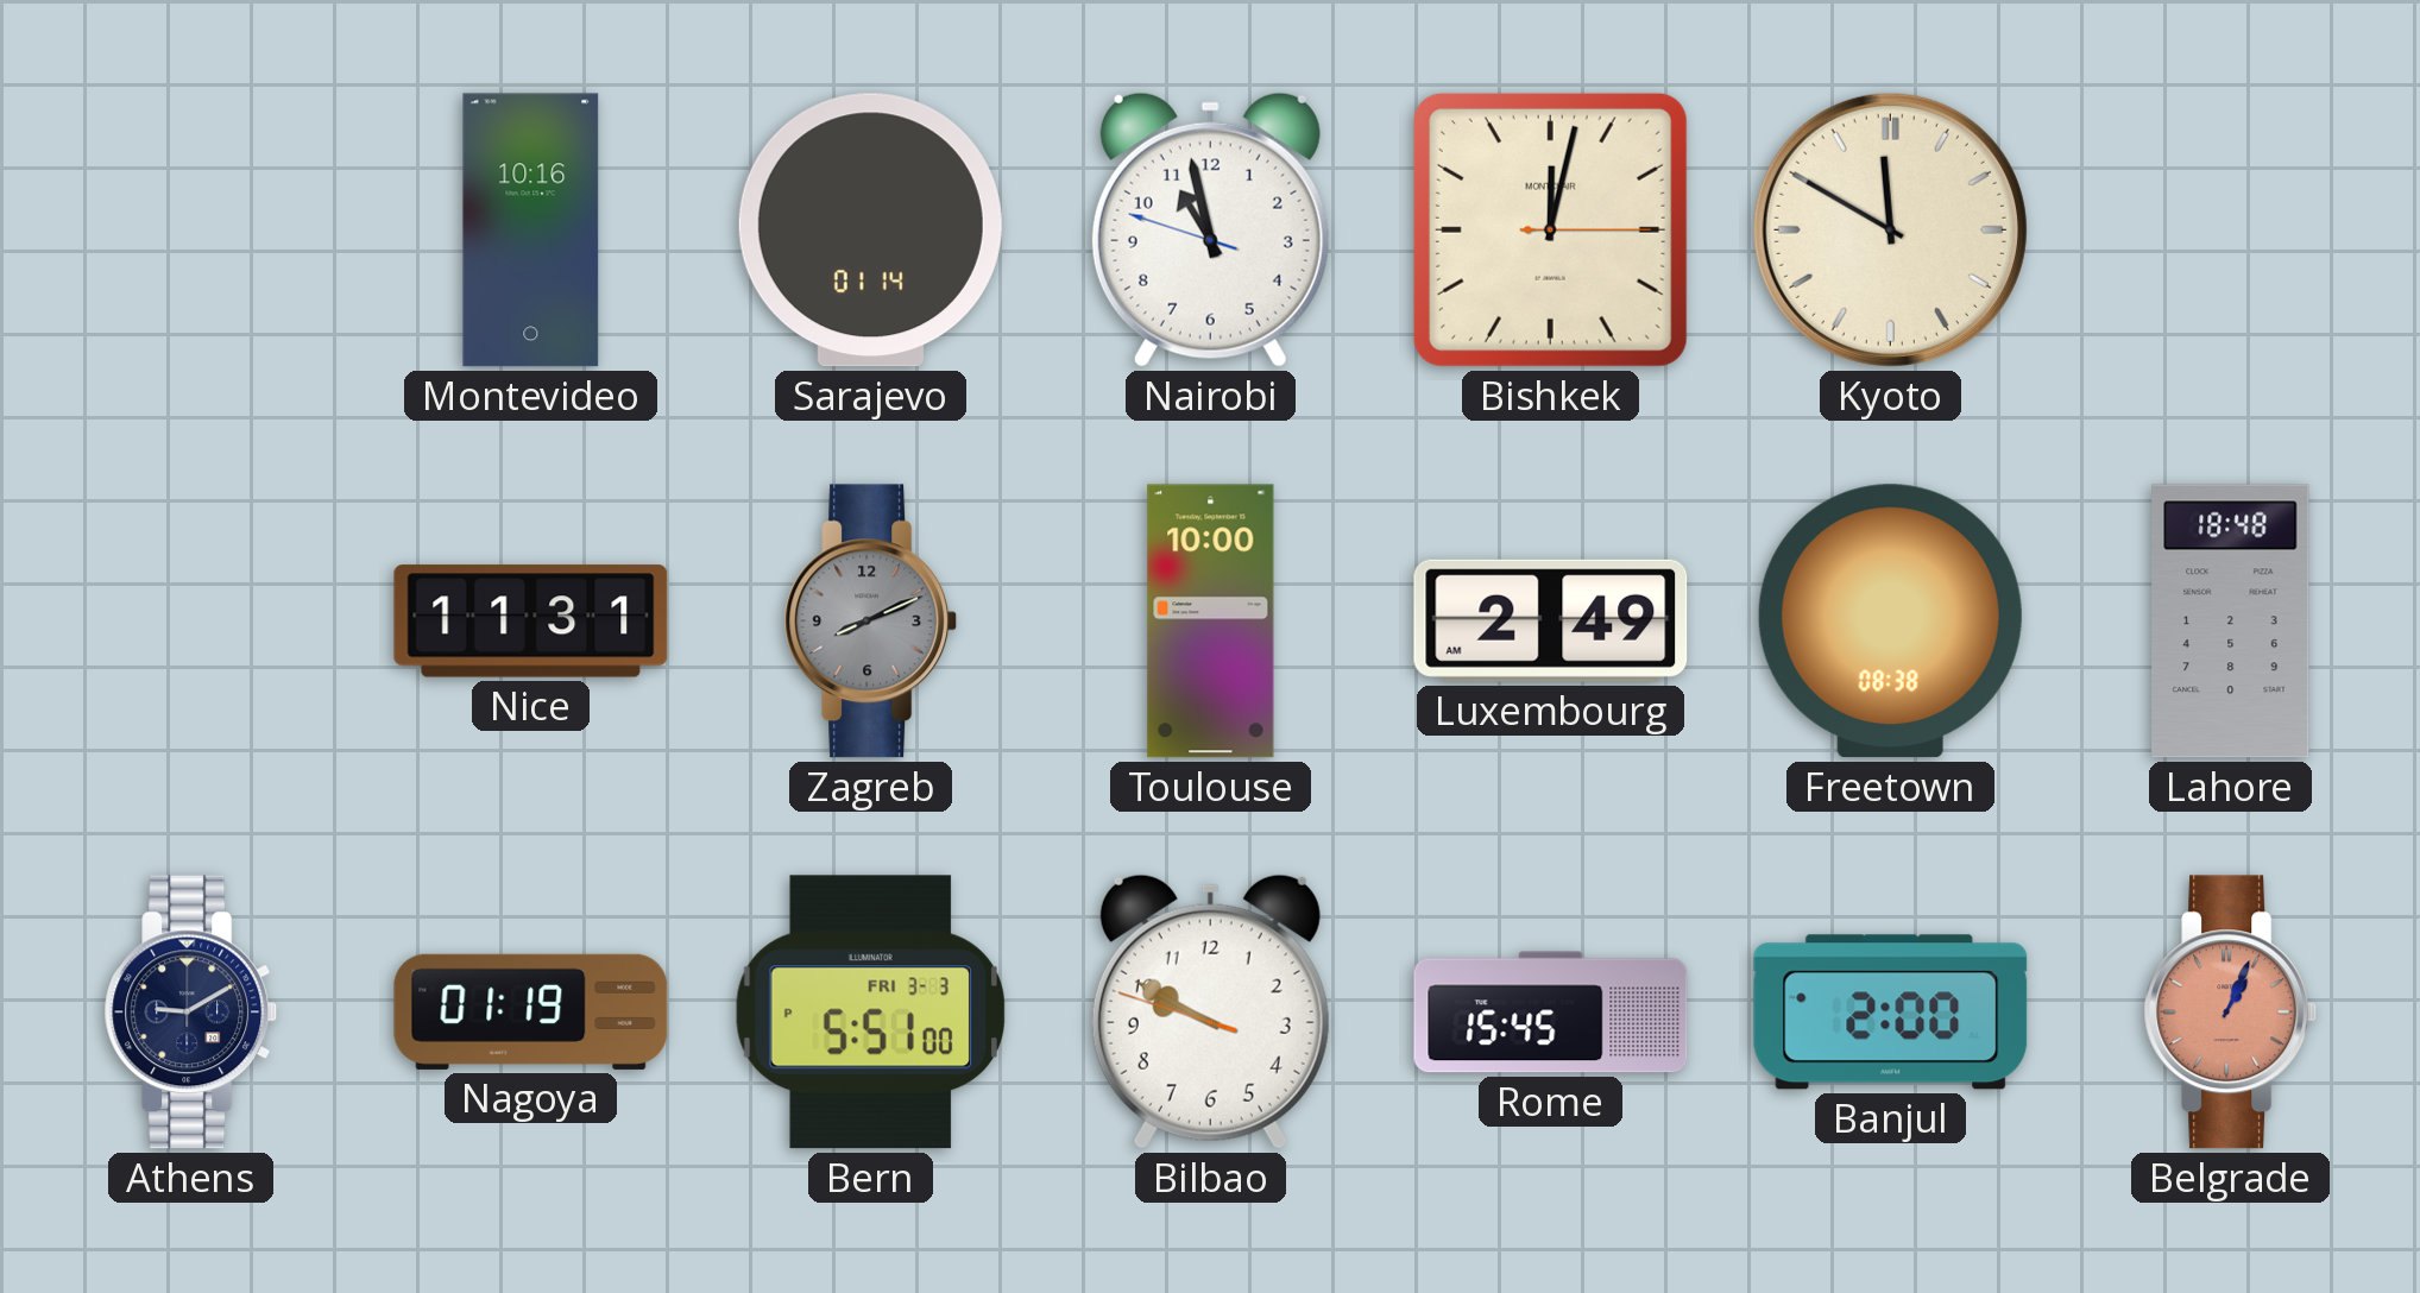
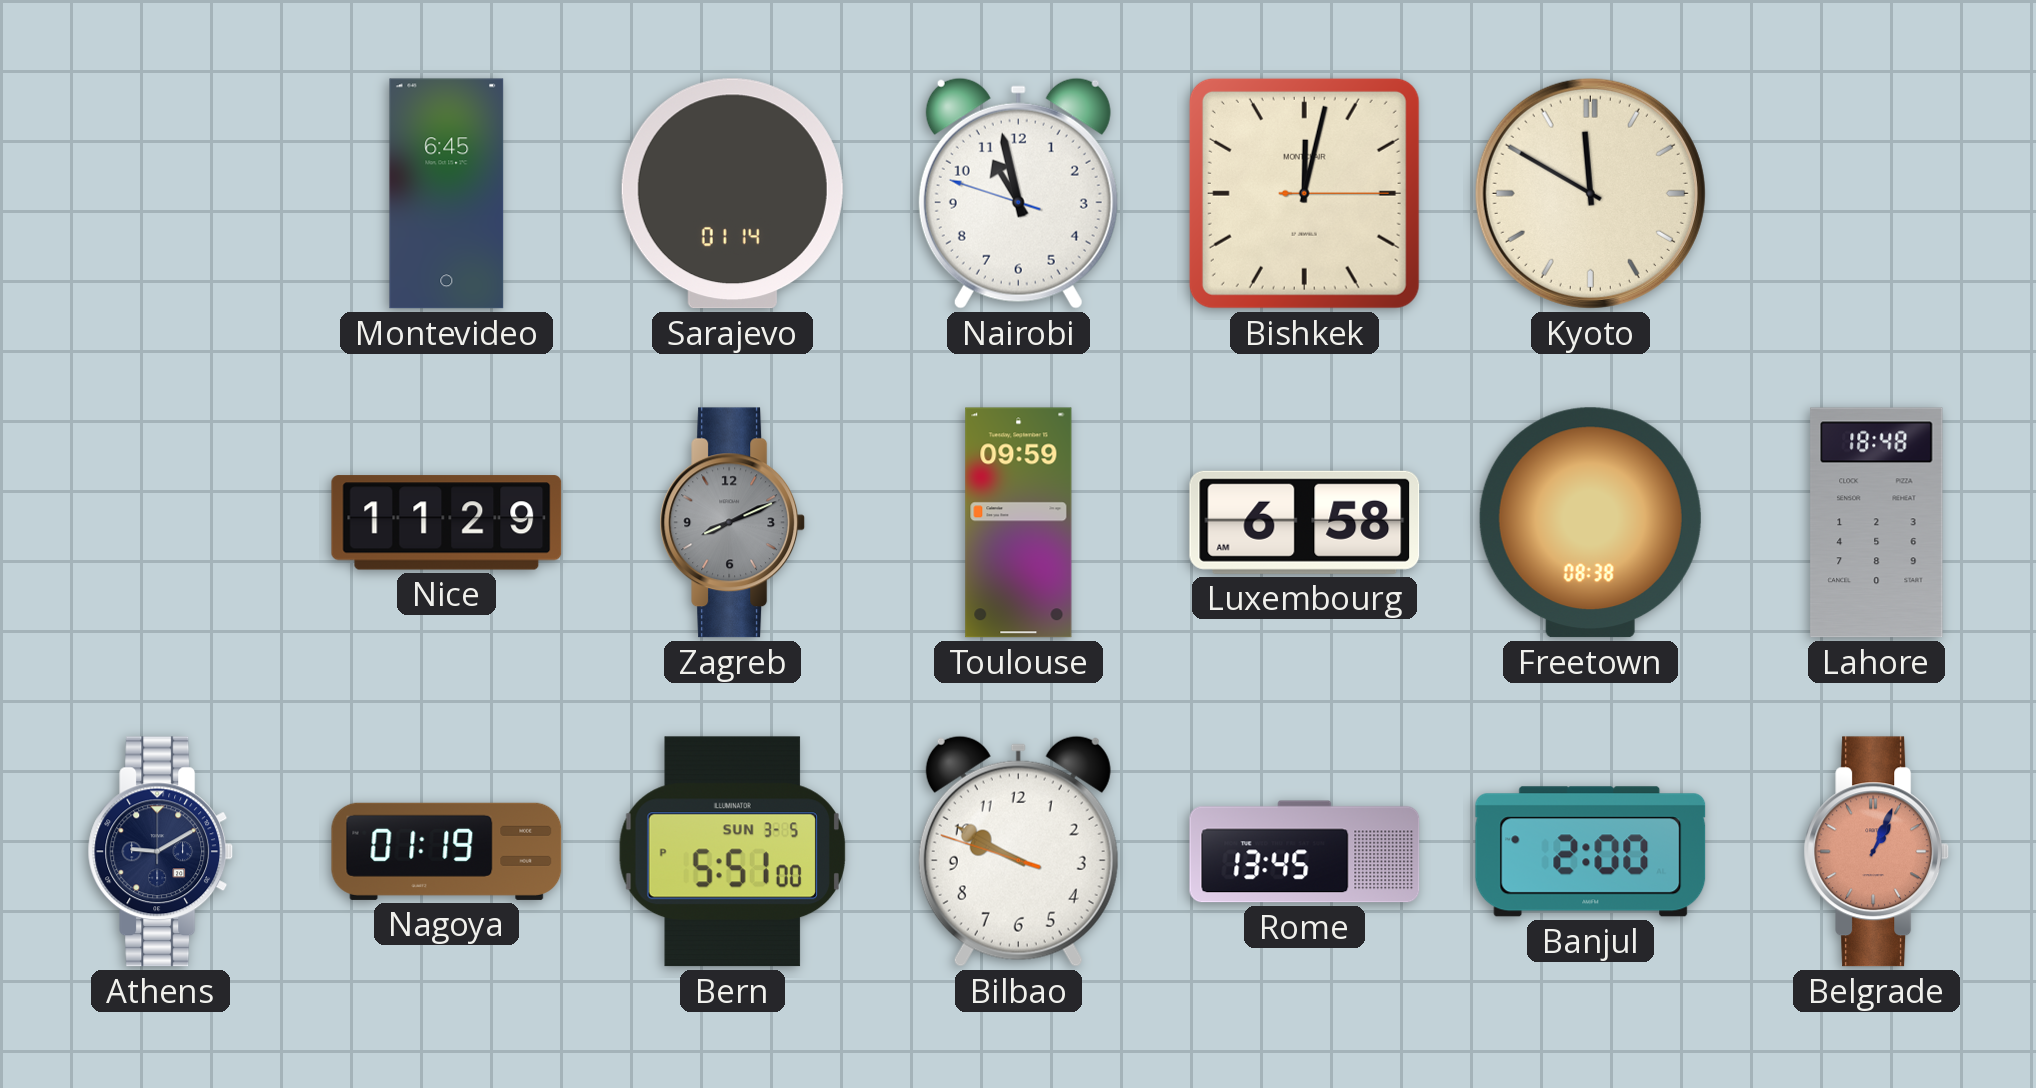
Montevideo: 10:16 -> 6:45 (447, 194)
Nice: 11:31 -> 11:29 (447, 523)
Toulouse: 10:00 -> 09:59 (1019, 523)
Luxembourg: 2:49 -> 6:58 (1305, 522)
Bern date: FRI 3-3 -> SUN 3-5 (732, 852)
Rome: 15:45 -> 13:45 (1305, 852)
